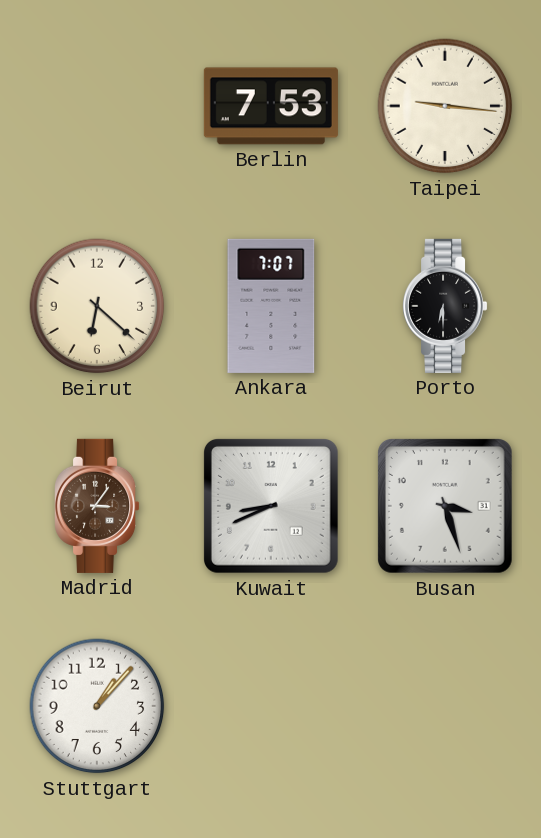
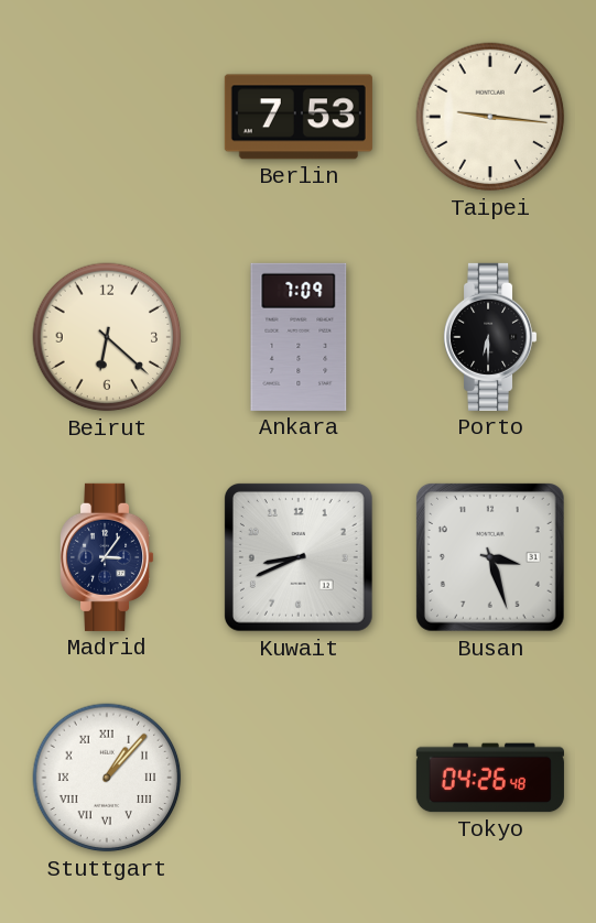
Ankara: 7:07 -> 7:09 (299, 337)
Madrid dial: brown -> navy (108, 557)
Stuttgart numerals: Arabic -> Roman (107, 778)
Tokyo: none -> 04:26 (490, 778)
